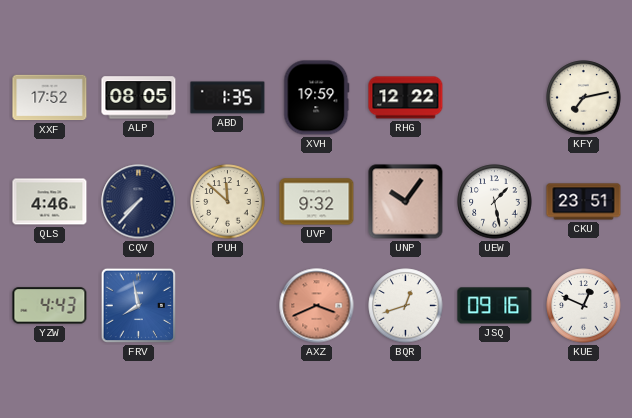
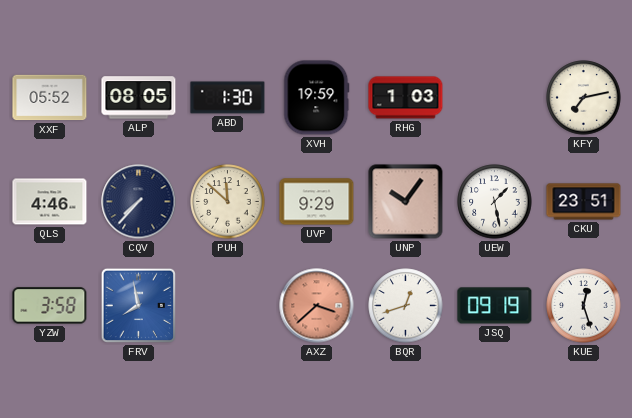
XXF: 17:52 -> 05:52 (50, 98)
ABD: 1:35 -> 1:30 (228, 98)
RHG: 12:22 -> 1:03 (406, 98)
UVP: 9:32 -> 9:29 (317, 202)
YZW: 4:43 -> 3:58 (50, 306)
AXZ: 3:41 -> 3:38 (317, 306)
JSQ: 09:16 -> 09:19 (495, 306)
KUE: 12:49 -> 12:27 (584, 306)
